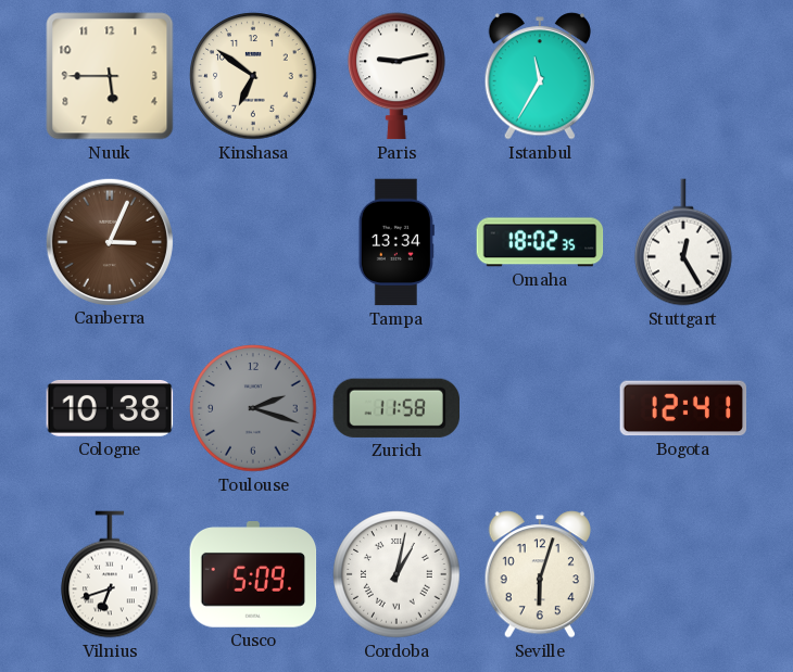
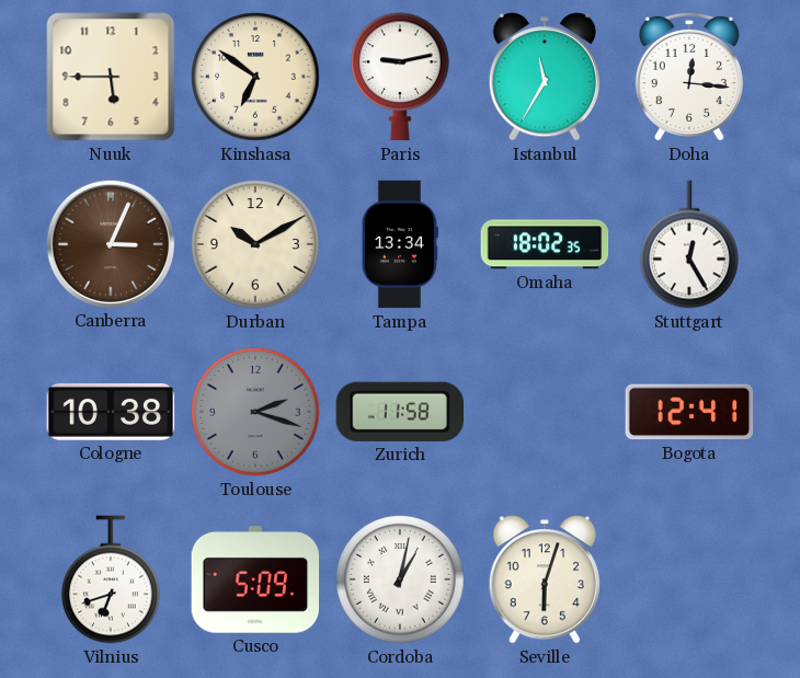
Doha: none -> 12:16 (689, 77)
Durban: none -> 10:10 (255, 244)
